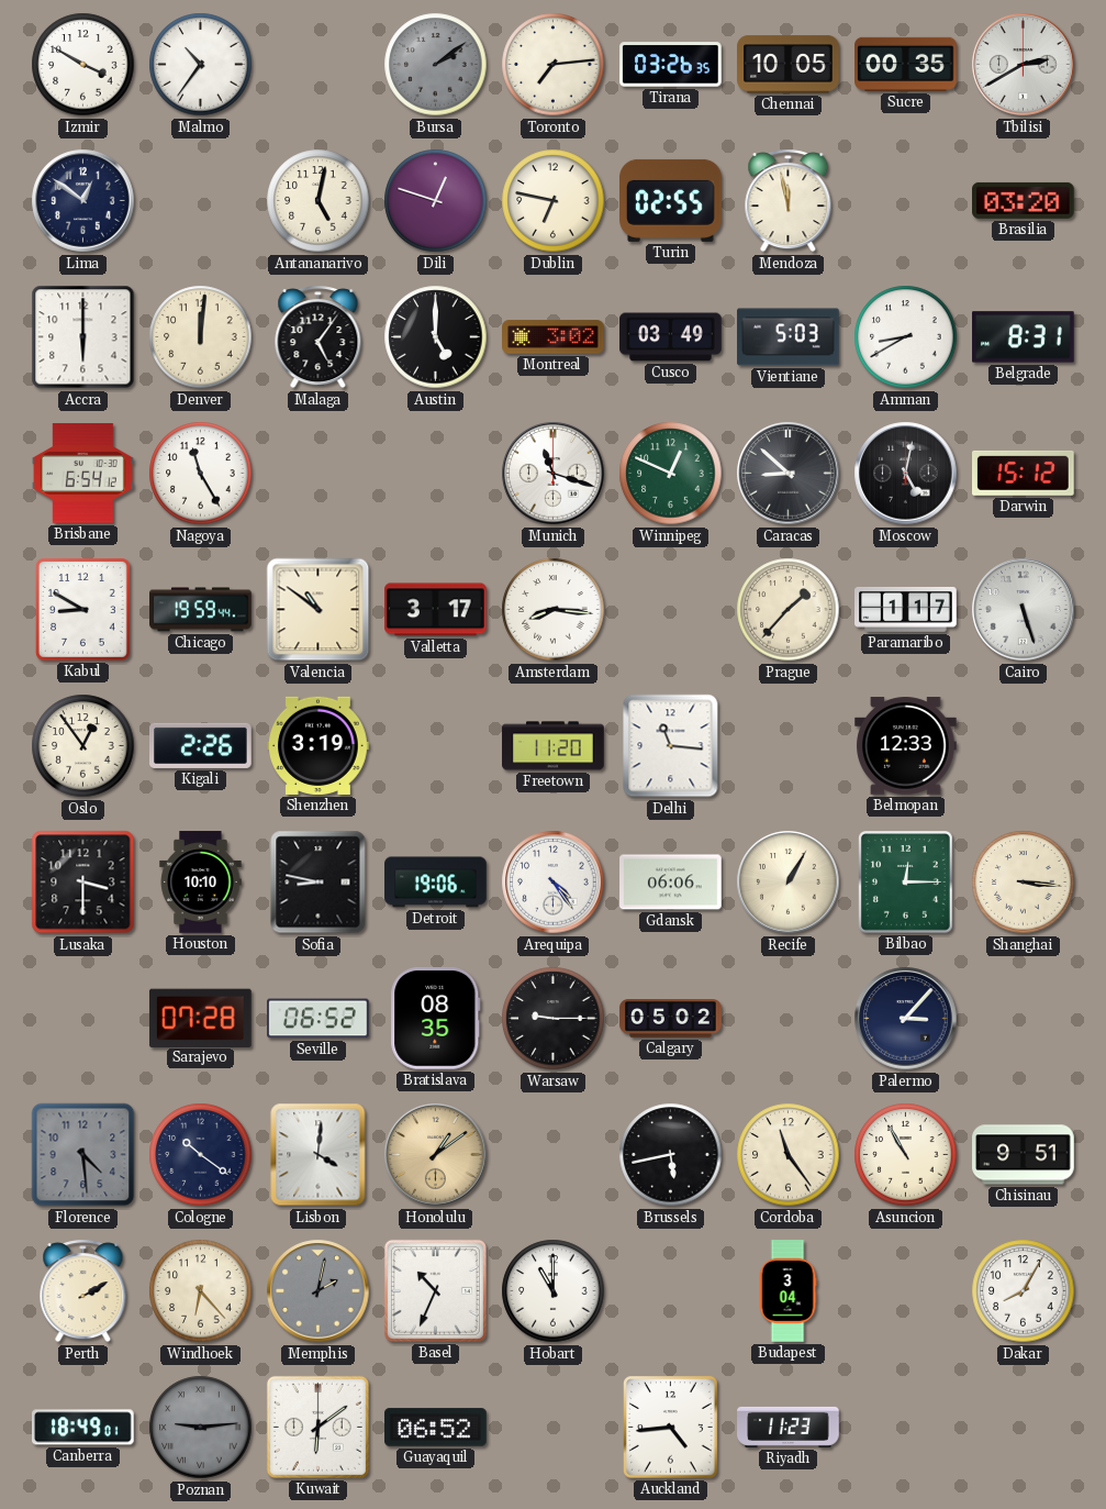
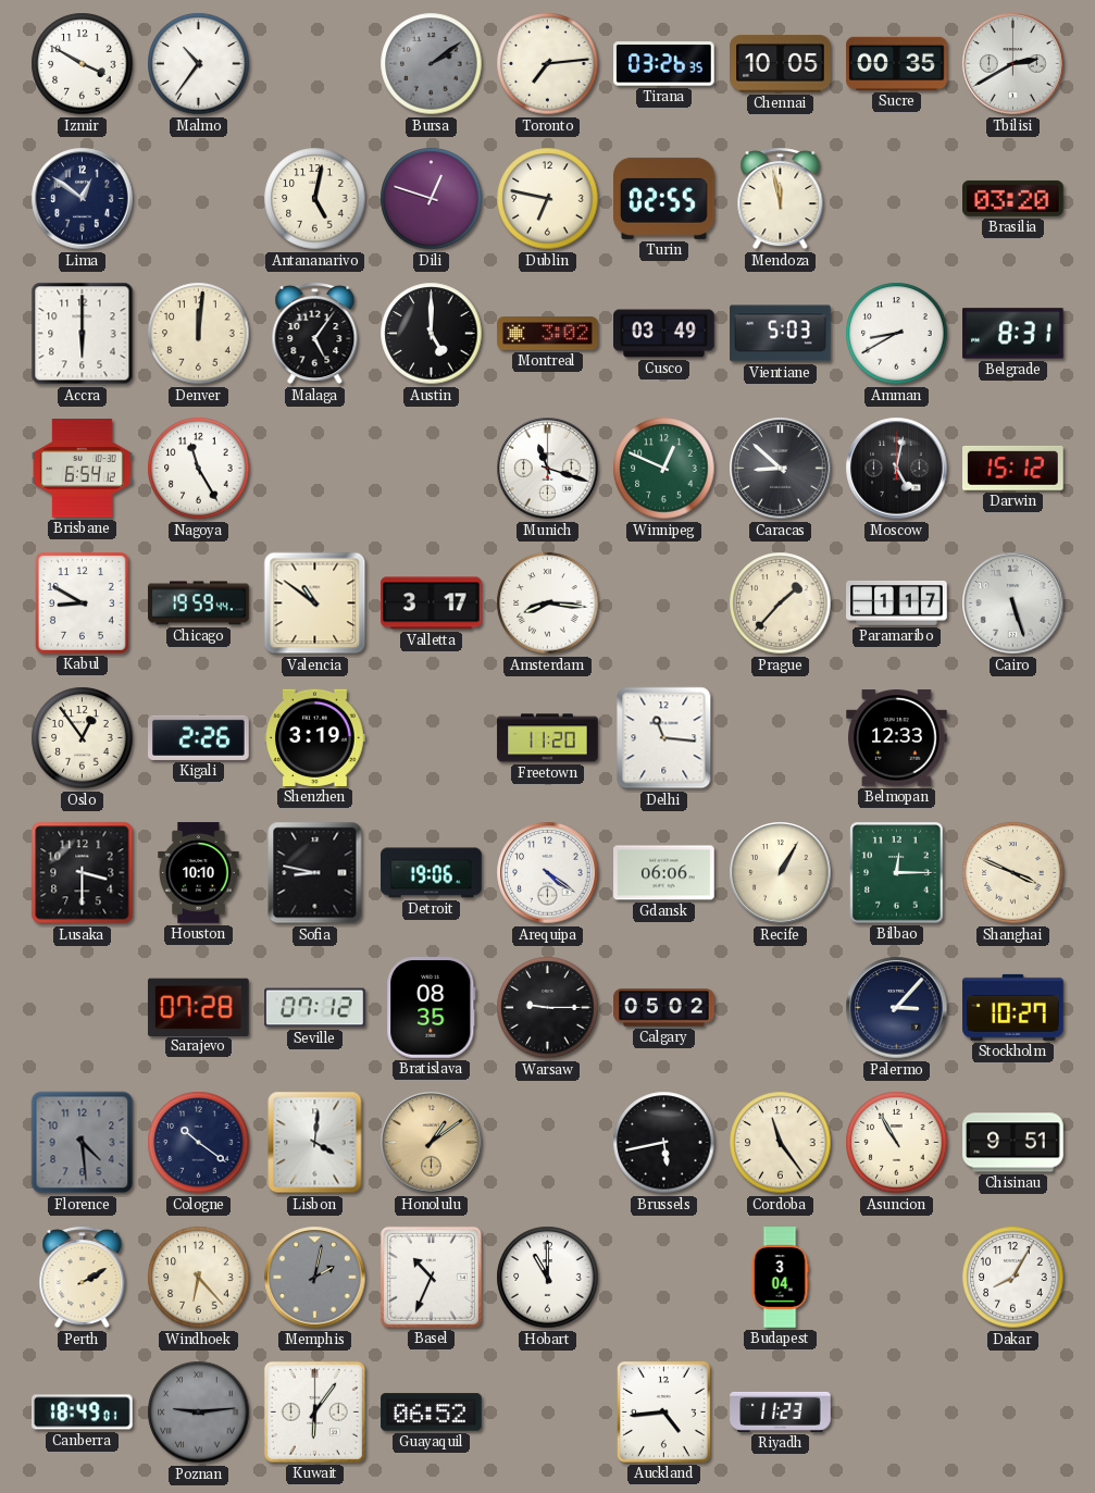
Arequipa: 4:24 -> 4:21 (548, 873)
Shanghai: 3:16 -> 3:49 (1013, 873)
Seville: 06:52 -> 07:12 (315, 1008)
Stockholm: none -> 10:27 (1013, 1007)
Kuwait: 6:09 -> 6:06 (314, 1411)
